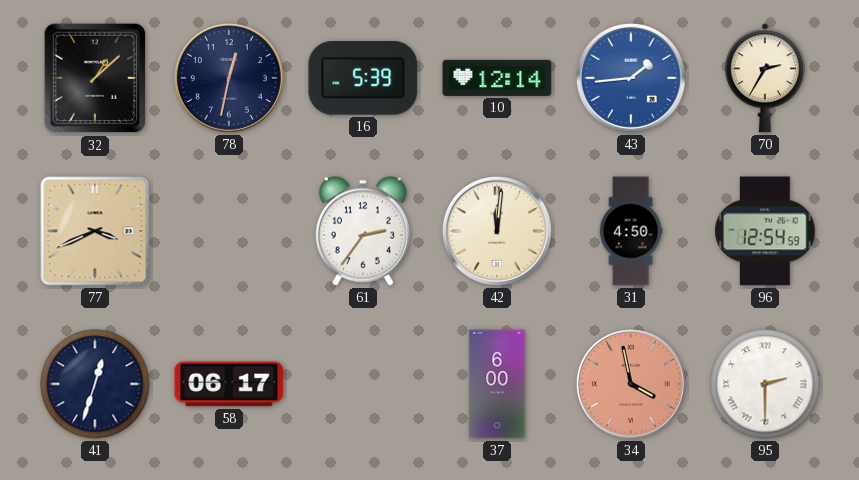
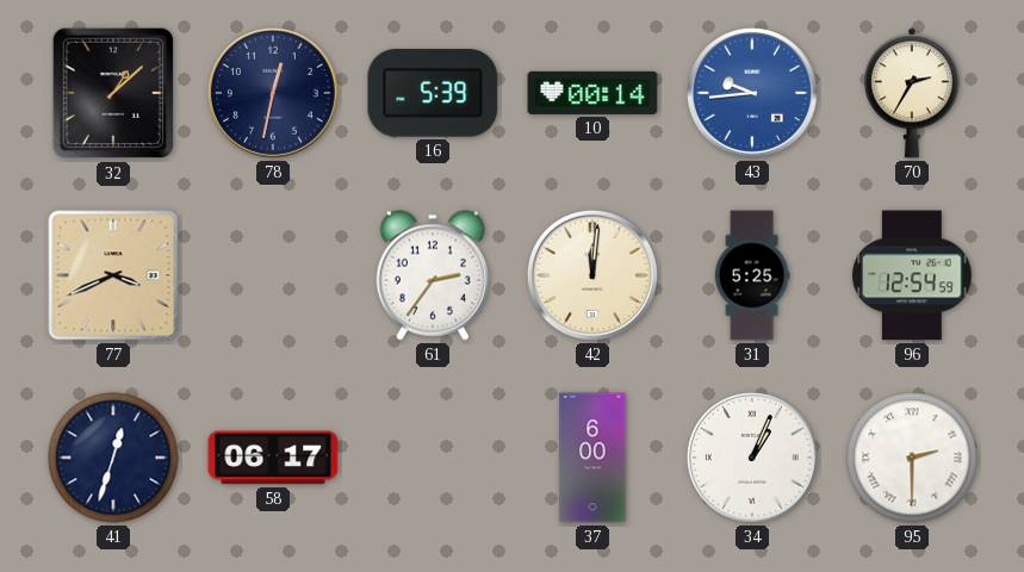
10: 12:14 -> 00:14 (592, 93)
43: 1:44 -> 9:44 (752, 93)
31: 4:50 -> 5:25 (752, 275)
34: 3:58 -> 1:04 (752, 458)
34 dial: salmon -> white (752, 458)
